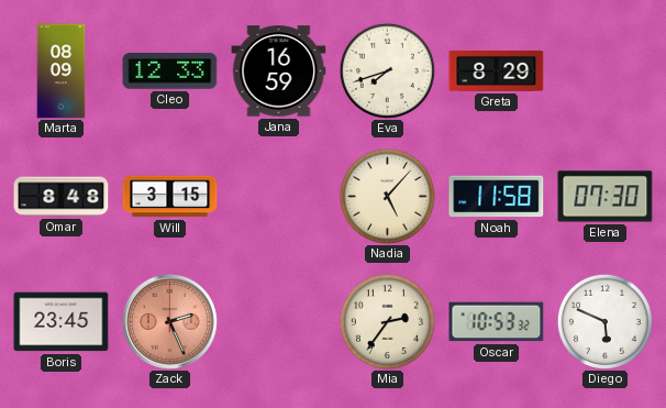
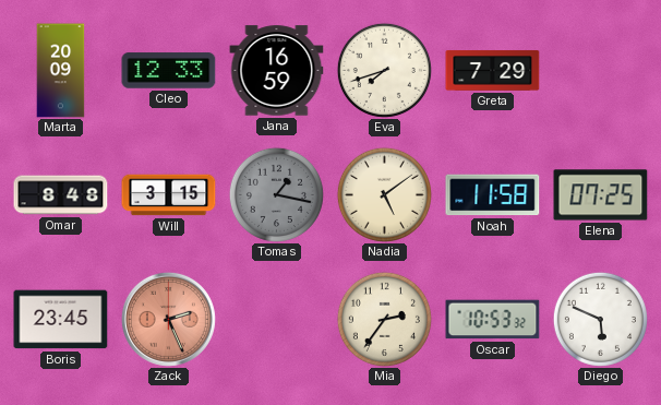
Marta: 08:09 -> 20:09 (61, 71)
Greta: 8:29 -> 7:29 (493, 71)
Tomas: none -> 1:17 (276, 194)
Nadia: 5:07 -> 5:09 (384, 194)
Elena: 07:30 -> 07:25 (601, 195)
